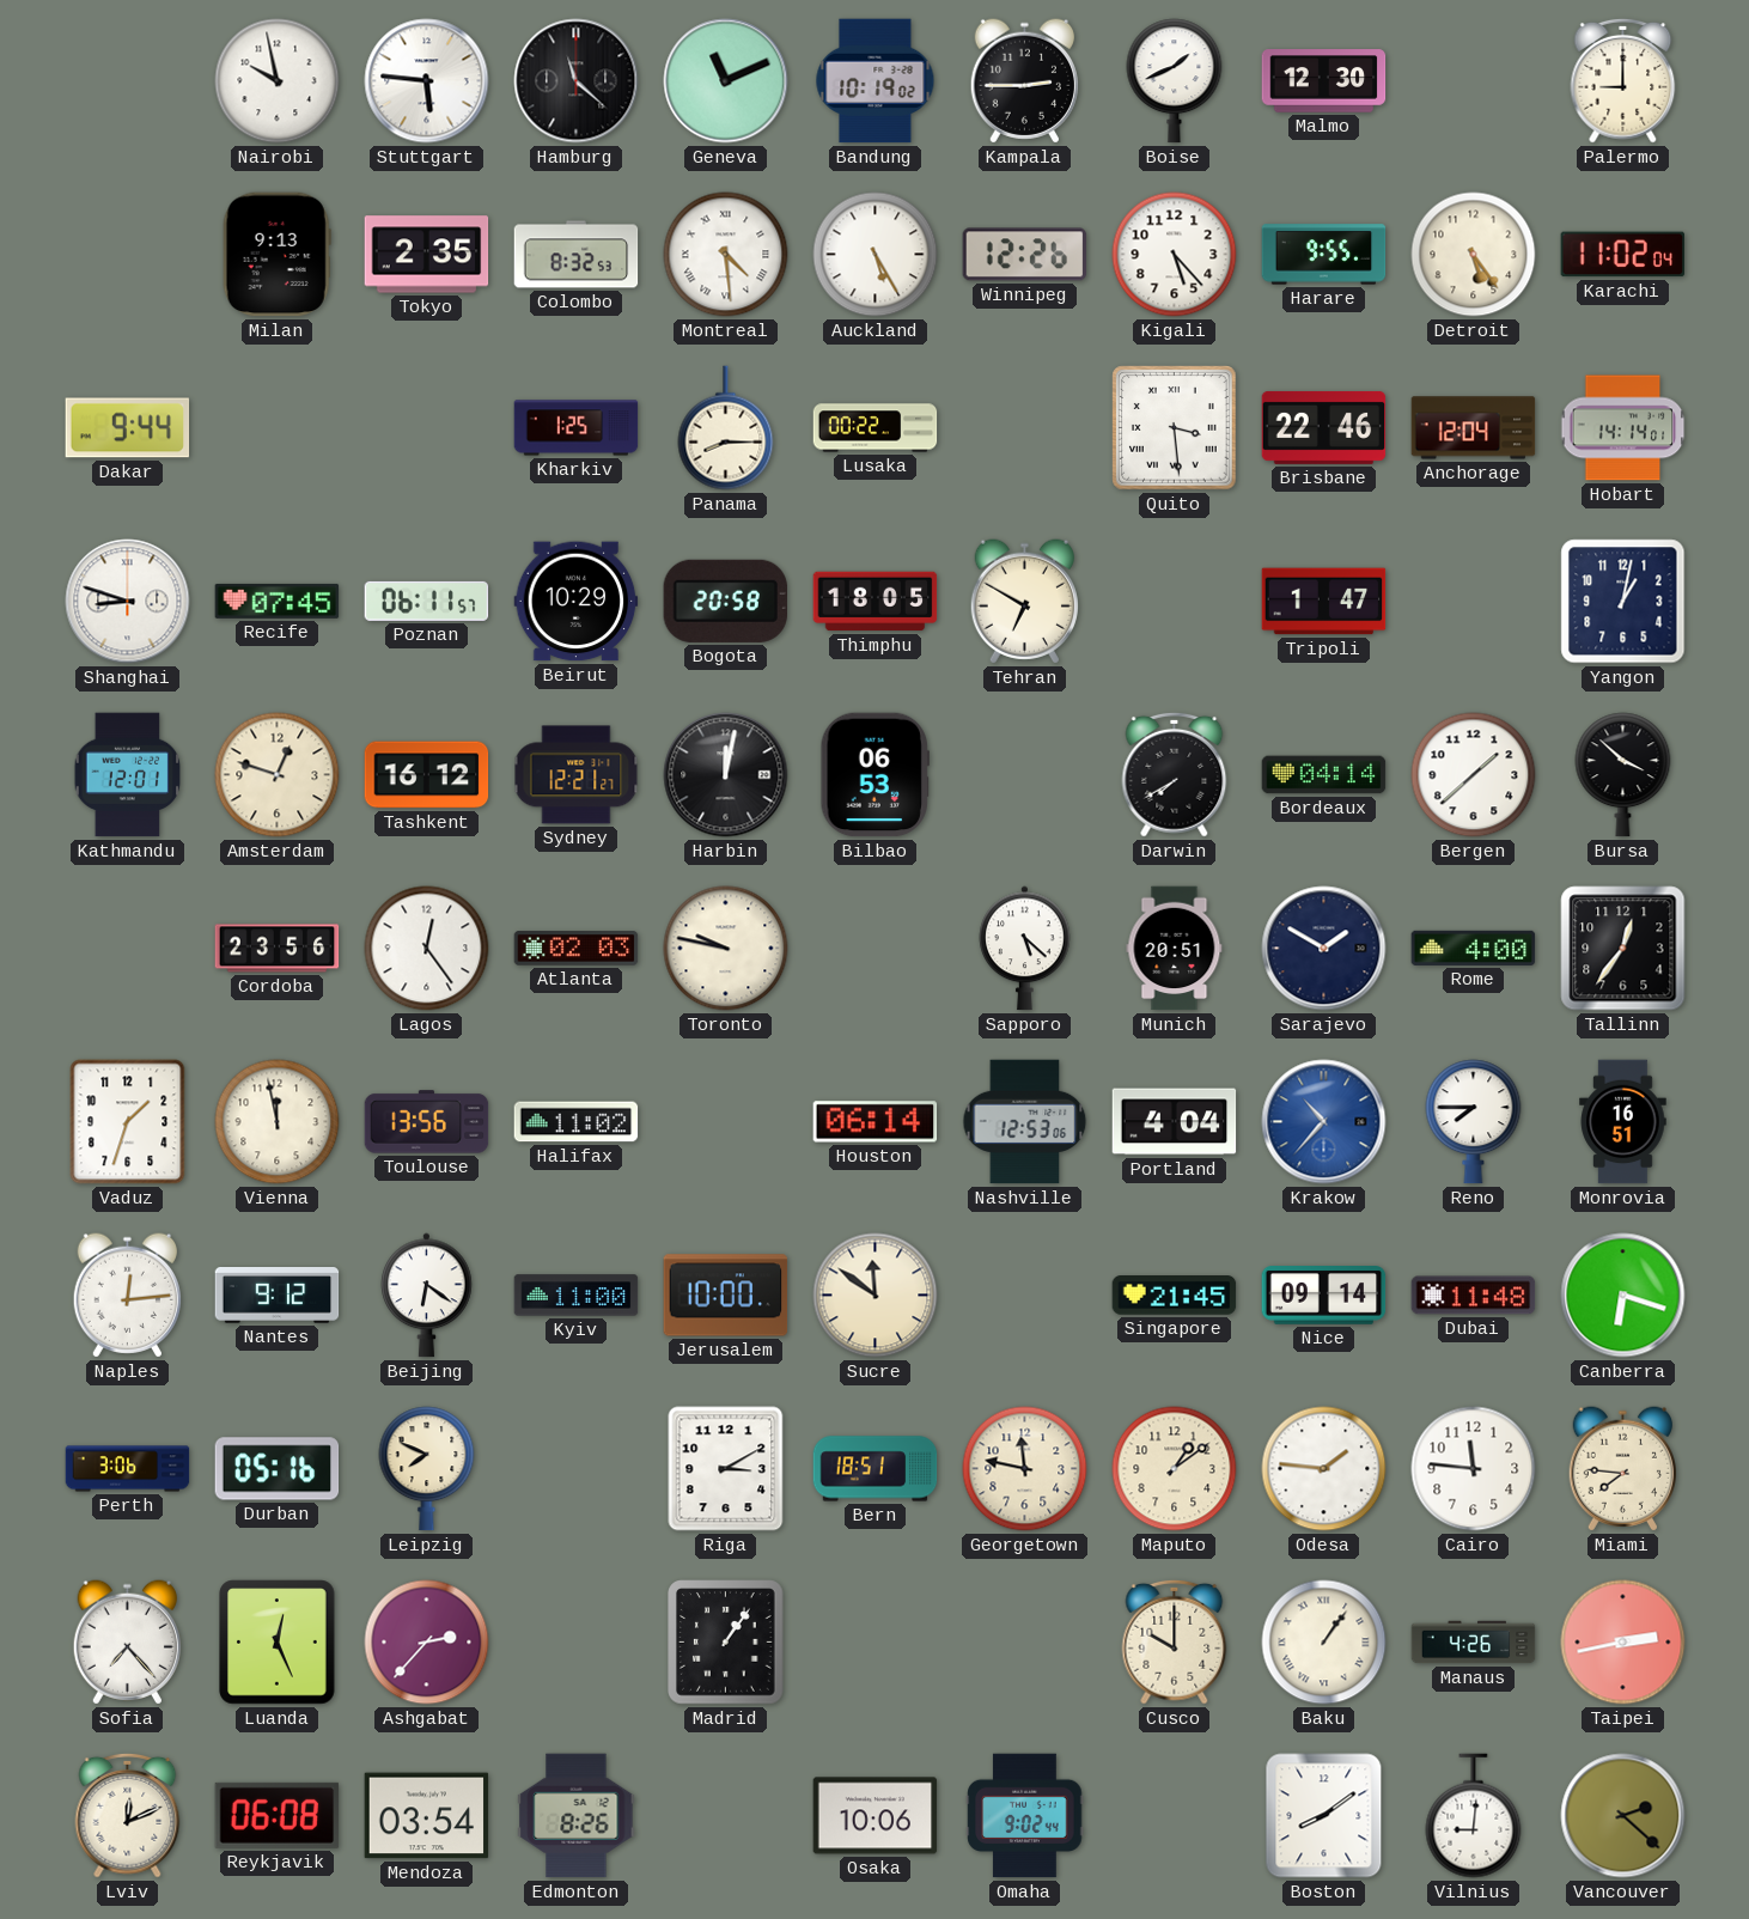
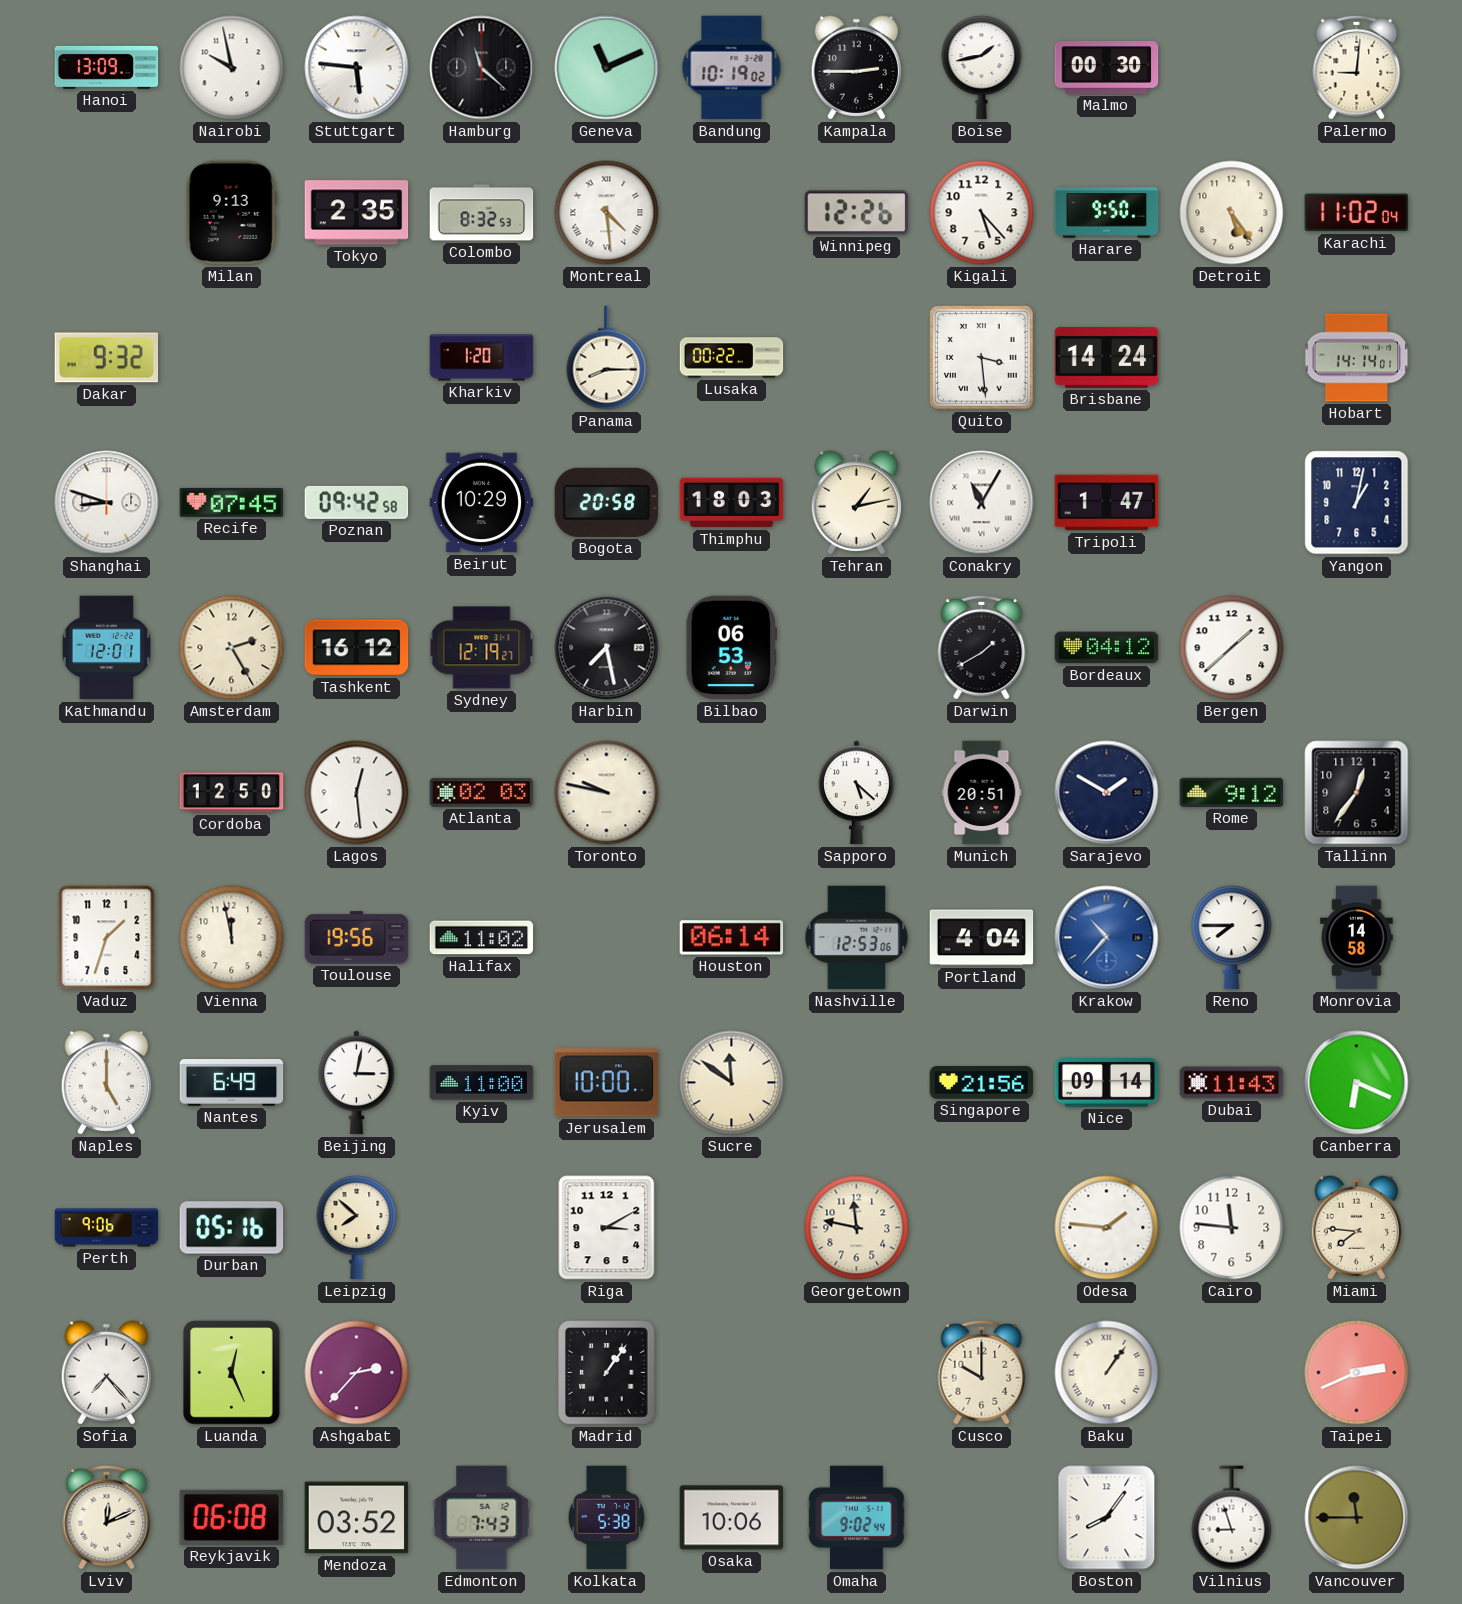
Hanoi: none -> 13:09 (107, 67)
Boise: 1:41 -> 1:43 (982, 68)
Malmo: 12:30 -> 00:30 (1107, 68)
Palermo: 9:00 -> 9:01 (1357, 67)
Auckland: 5:25 -> none (876, 255)
Harare: 9:55 -> 9:50 (1107, 213)
Dakar: 9:44 -> 9:32 (107, 358)
Kharkiv: 1:25 -> 1:20 (482, 358)
Brisbane: 22:46 -> 14:24 (1107, 357)
Anchorage: 12:04 -> none (1474, 428)
Poznan: 06:11 -> 09:42 (357, 502)
Thimphu: 18:05 -> 18:03 (732, 503)
Tehran: 6:50 -> 1:13 (856, 503)
Conakry: none -> 11:05 (982, 503)
Amsterdam: 12:48 -> 2:25 (232, 648)
Sydney: 12:21 -> 12:19 (482, 648)
Harbin: 12:02 -> 7:28 (607, 648)
Darwin: 7:40 -> 1:40 (982, 647)
Bordeaux: 04:14 -> 04:12 (1107, 648)
Bursa: 3:52 -> none (1623, 775)
Cordoba: 23:56 -> 12:50 (232, 793)
Lagos: 12:24 -> 12:29 (357, 793)
Rome: 4:00 -> 9:12 (1232, 792)
Toulouse: 13:56 -> 19:56 (357, 938)
Monrovia: 16:51 -> 14:58 (1357, 938)
Naples: 12:14 -> 5:00 (106, 1083)
Nantes: 9:12 -> 6:49 (232, 1083)
Beijing: 6:21 -> 3:02 (357, 1083)
Singapore: 21:45 -> 21:56 (982, 1083)
Dubai: 11:48 -> 11:43 (1232, 1083)
Canberra: 6:18 -> 6:19 (1357, 1083)
Perth: 3:06 -> 9:06 (107, 1228)
Leipzig: 7:49 -> 7:52 (357, 1228)
Bern: 18:51 -> none (876, 1469)
Maputo: 1:09 -> none (1175, 1469)
Manaus: 4:26 -> none (1474, 1643)
Taipei: 2:43 -> 2:41 (1357, 1373)
Mendoza: 03:54 -> 03:52 (357, 1518)
Edmonton: 8:26 -> 7:43 (482, 1518)
Kolkata: none -> 5:38 (606, 1518)
Boston: 8:09 -> 8:06 (1107, 1518)
Vilnius: 9:01 -> 8:57 (1232, 1518)
Vancouver: 2:22 -> 11:45 (1357, 1518)
